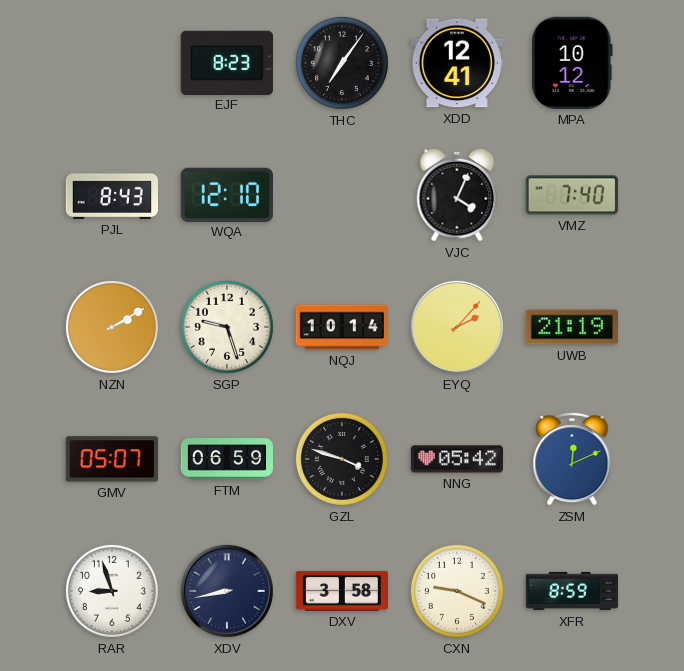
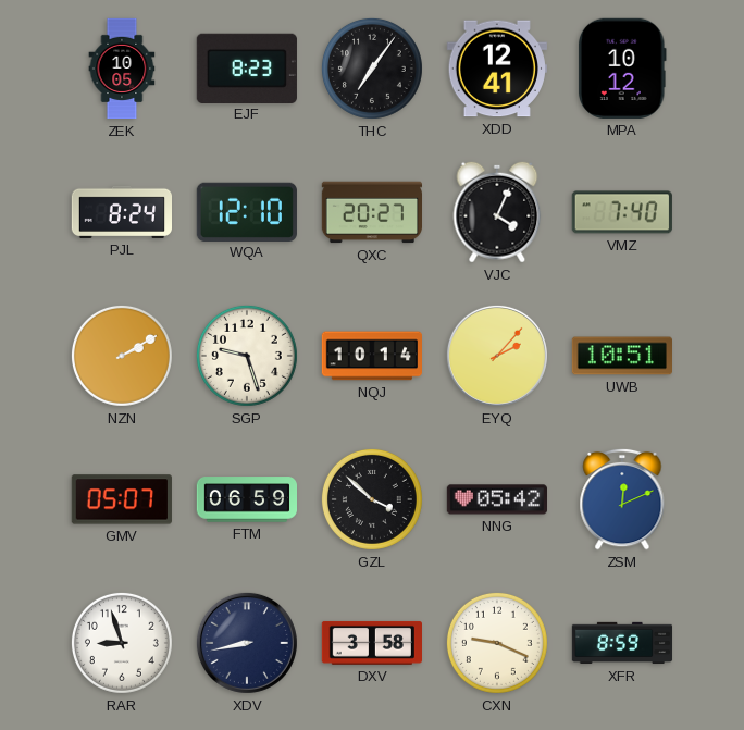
ZEK: none -> 10:05 (122, 69)
PJL: 8:43 -> 8:24 (121, 212)
QXC: none -> 20:27 (371, 212)
UWB: 21:19 -> 10:51 (621, 356)
GZL: 3:48 -> 3:52 (372, 499)
